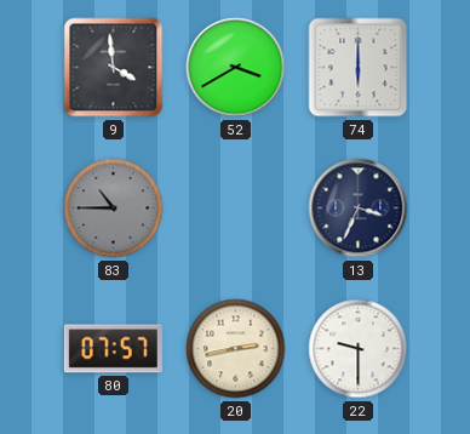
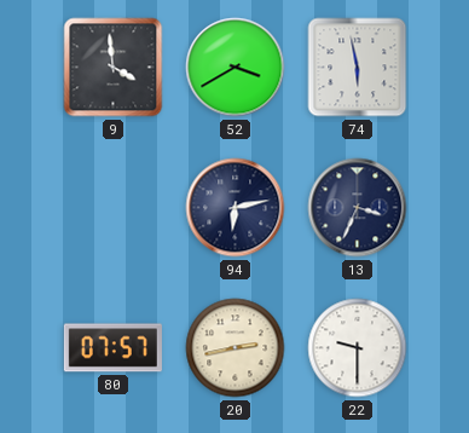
74: 6:00 -> 5:58 (358, 68)
83: 10:45 -> none (114, 209)
94: none -> 6:13 (236, 208)
